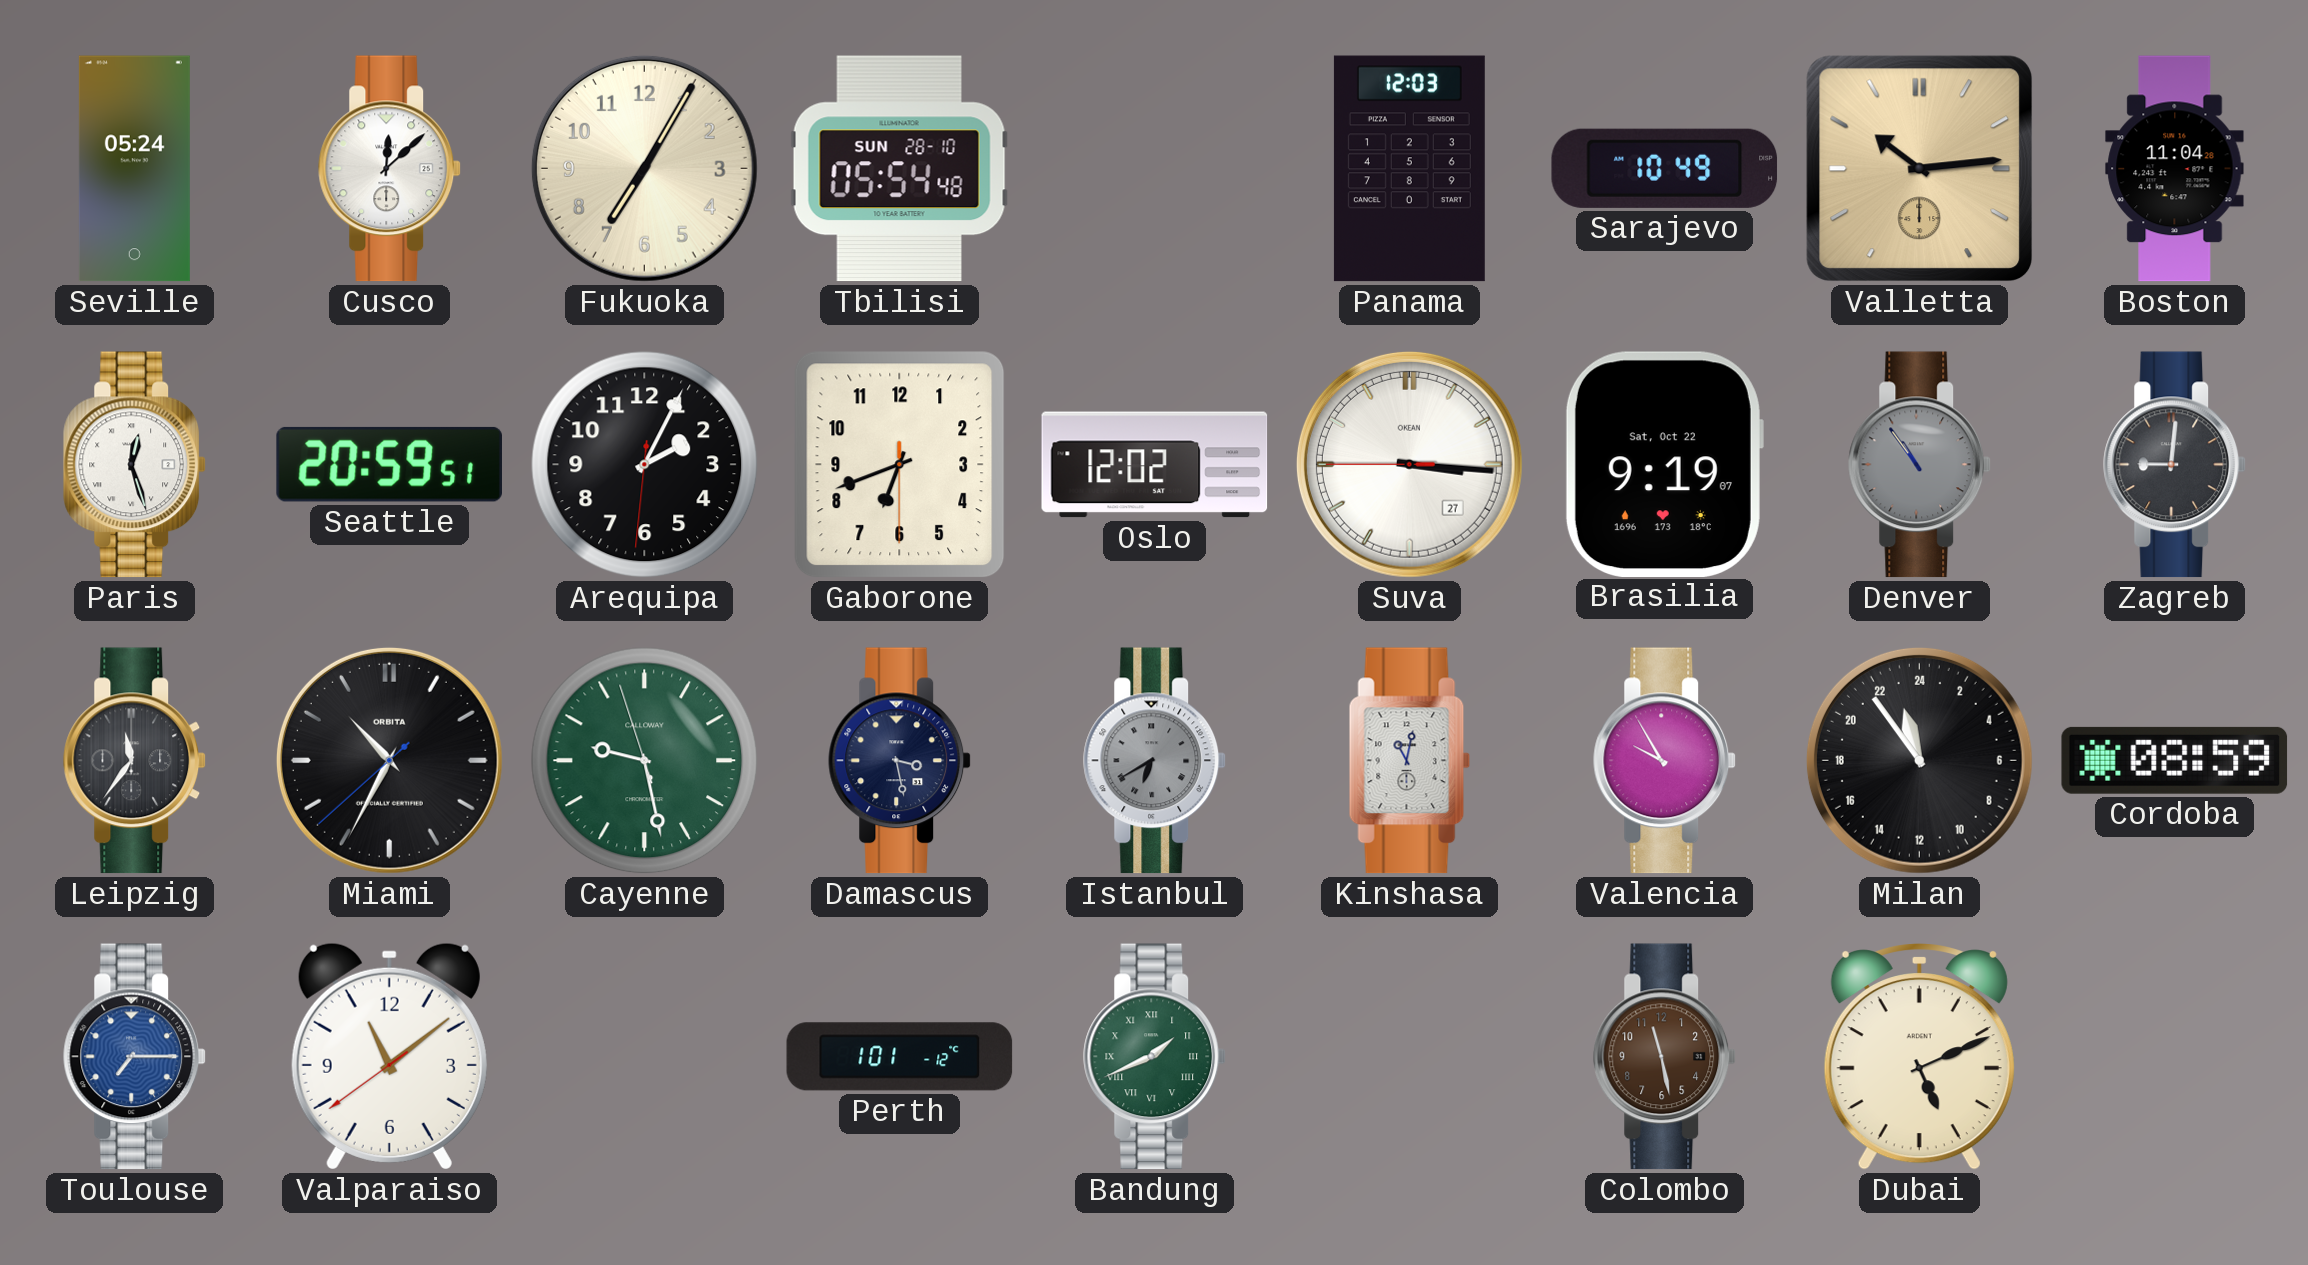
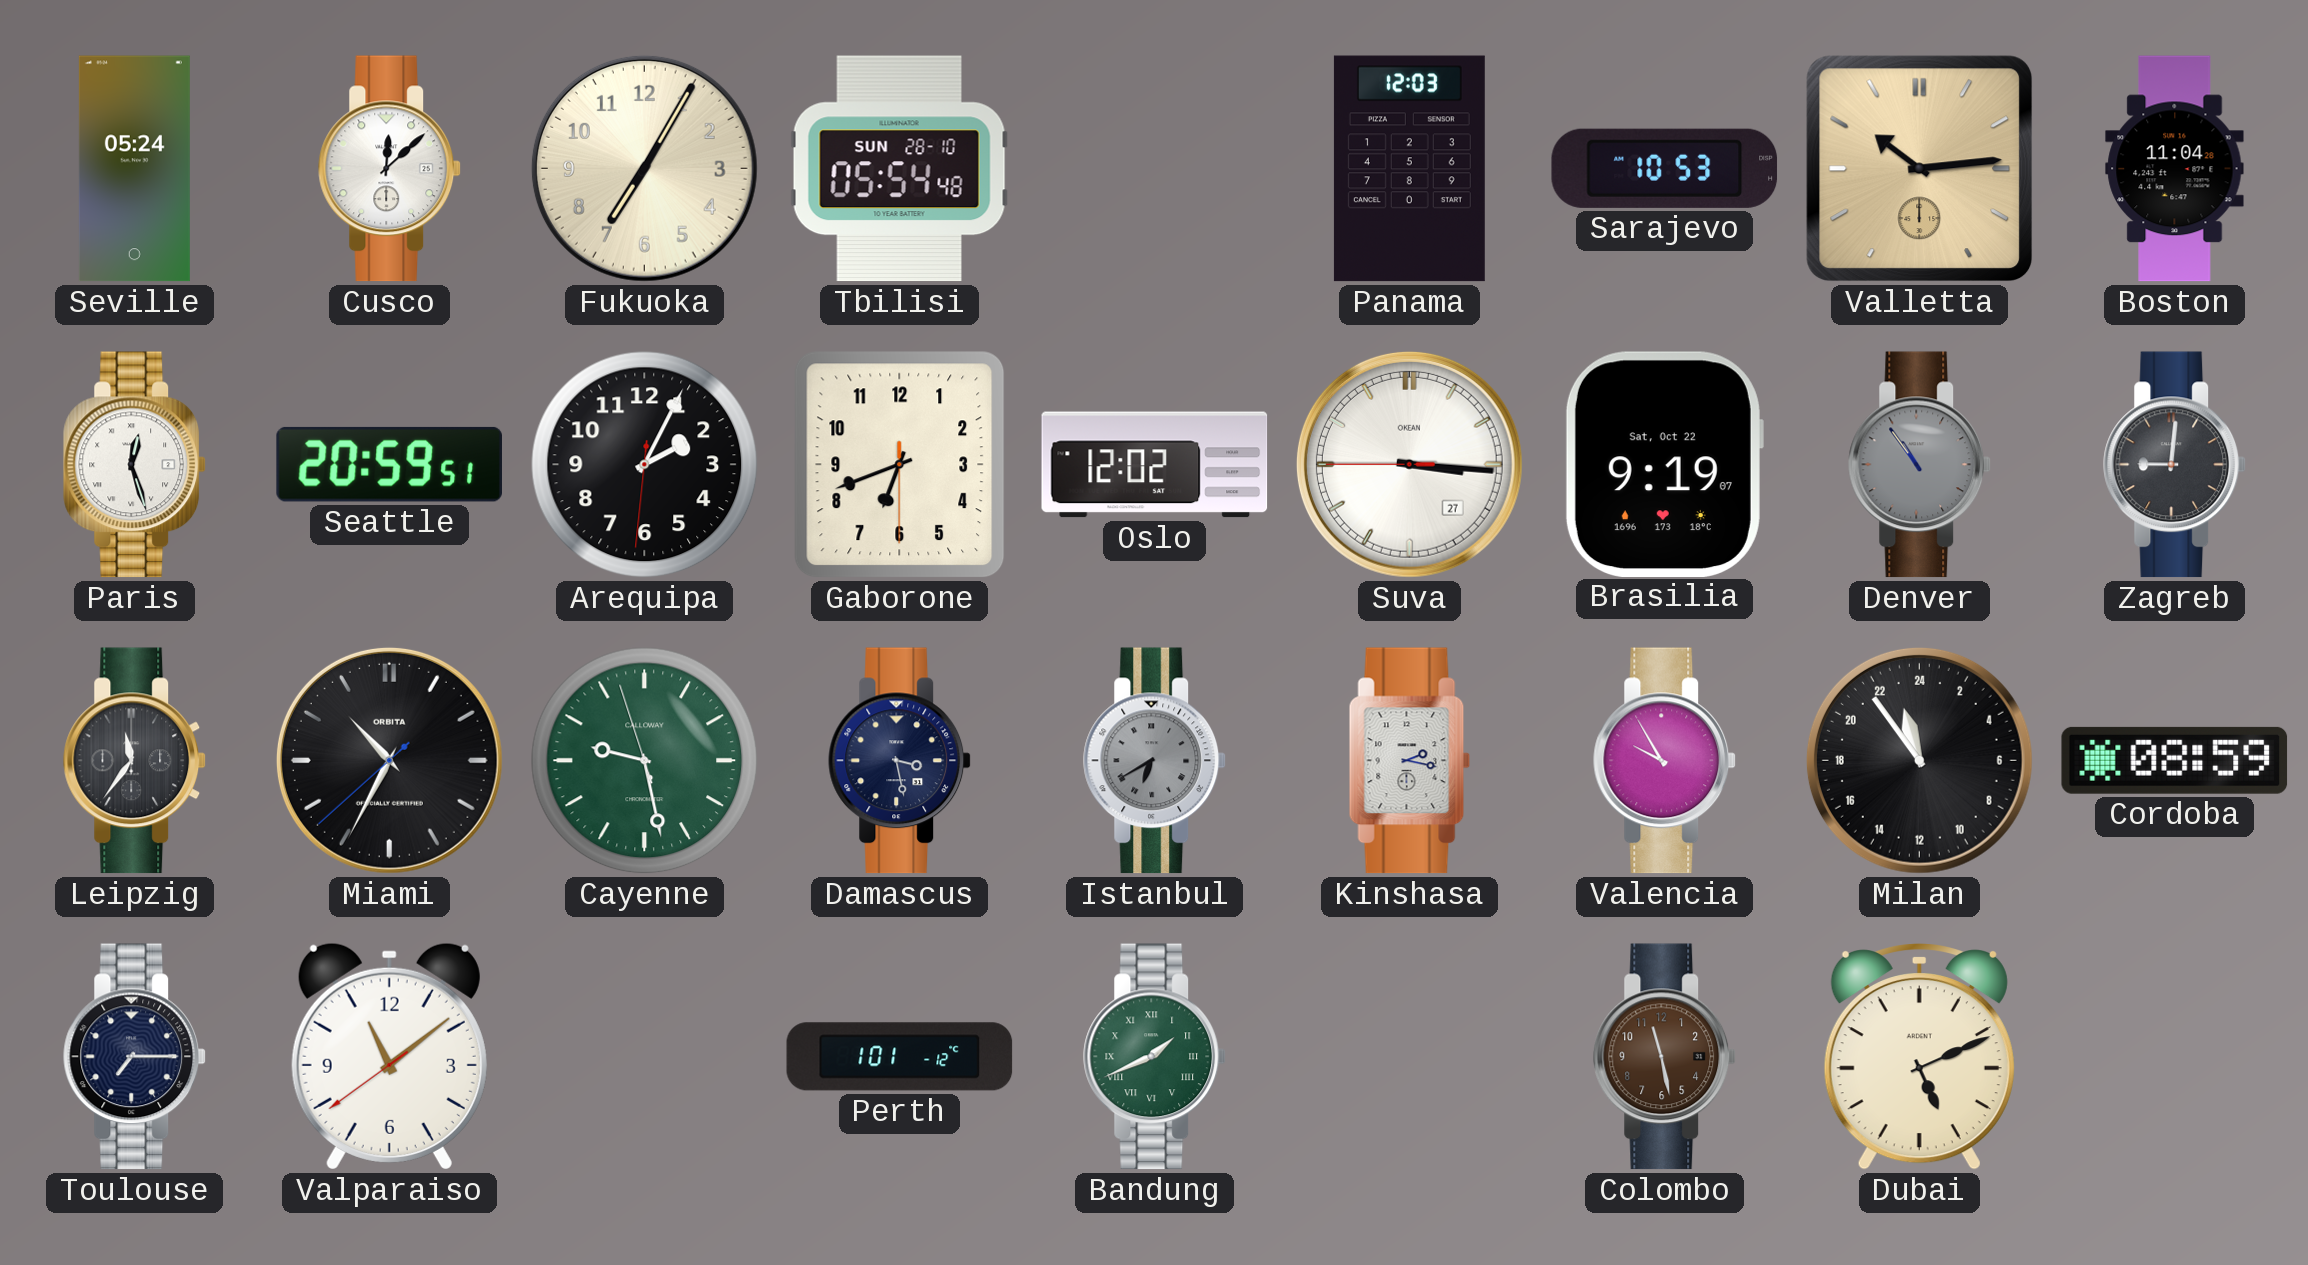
Sarajevo: 10:49 -> 10:53 (1665, 168)
Kinshasa: 11:02 -> 2:17 (1410, 761)
Toulouse dial: blue -> navy (135, 1057)
